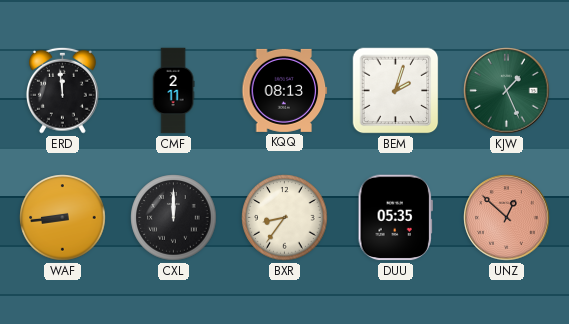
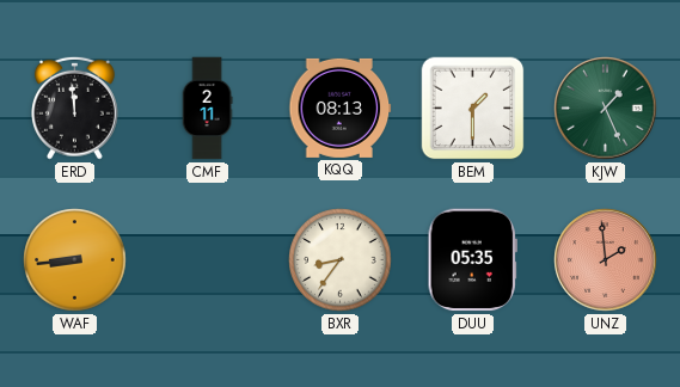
BEM: 2:03 -> 1:30 (473, 109)
CXL: 12:00 -> none (174, 218)
UNZ: 12:52 -> 1:59 (606, 260)
